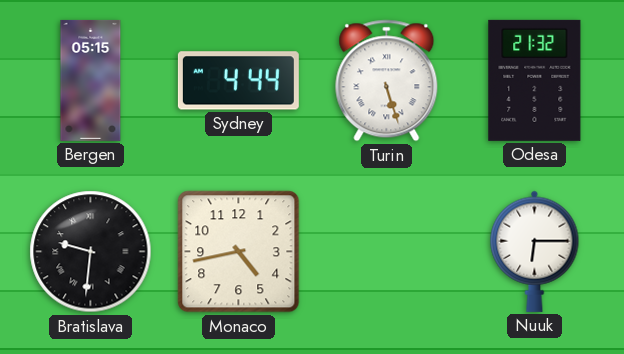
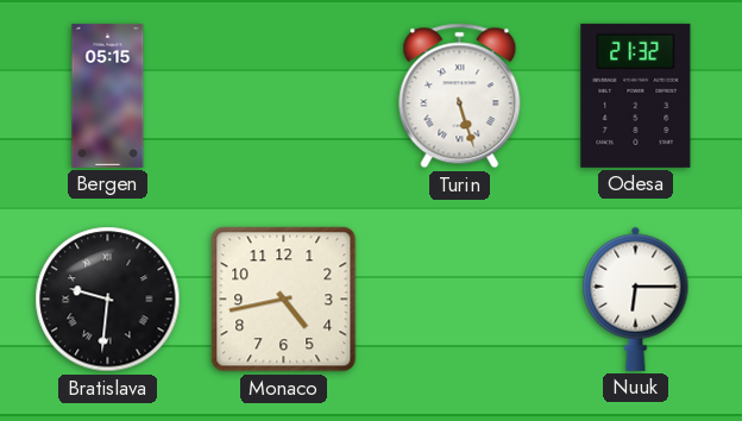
Sydney: 4:44 -> none (238, 81)
